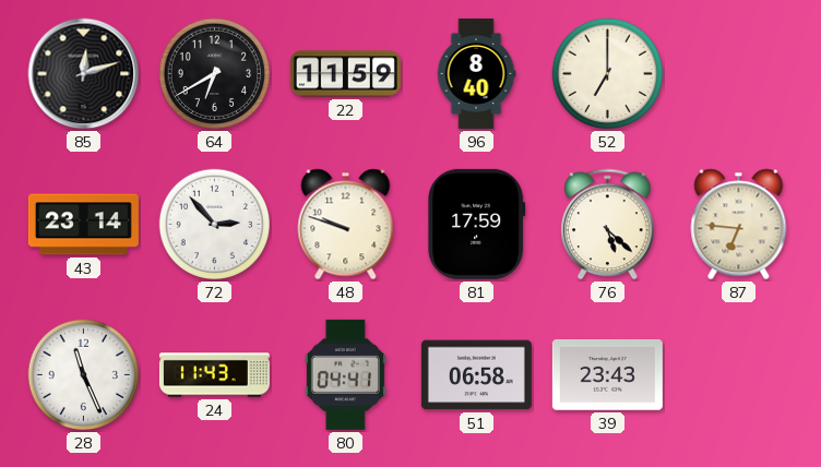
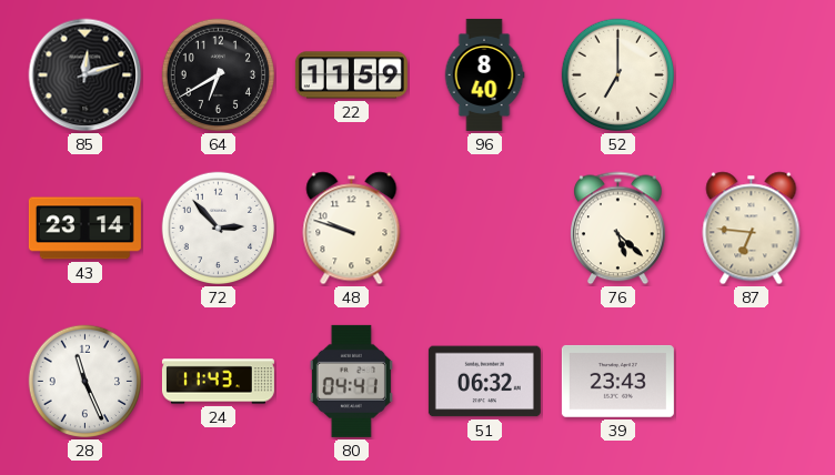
81: 17:59 -> none (477, 224)
51: 06:58 -> 06:32 (484, 382)
